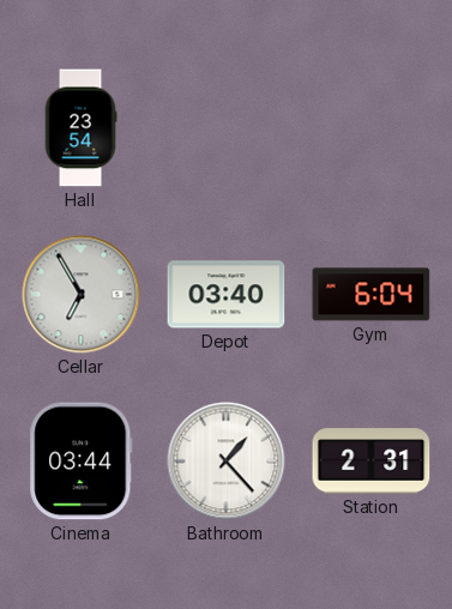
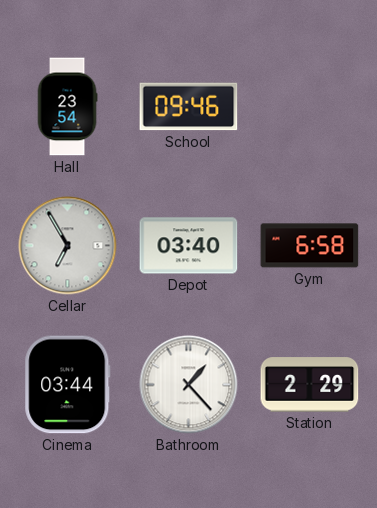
School: none -> 09:46 (189, 107)
Gym: 6:04 -> 6:58 (310, 246)
Station: 2:31 -> 2:29 (310, 385)
